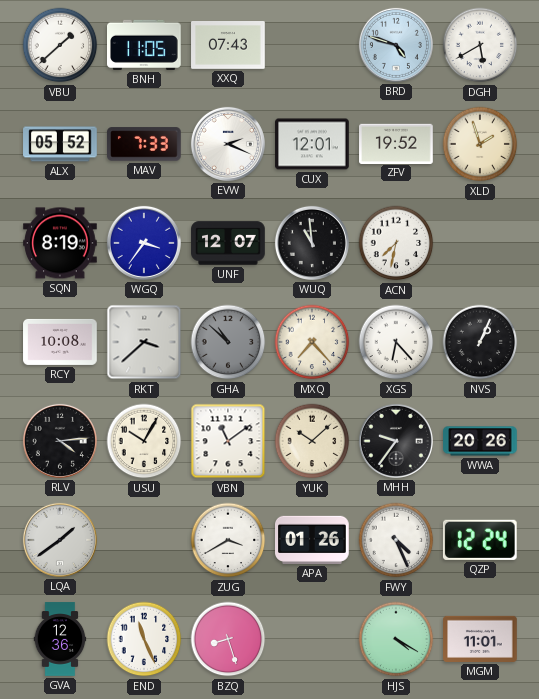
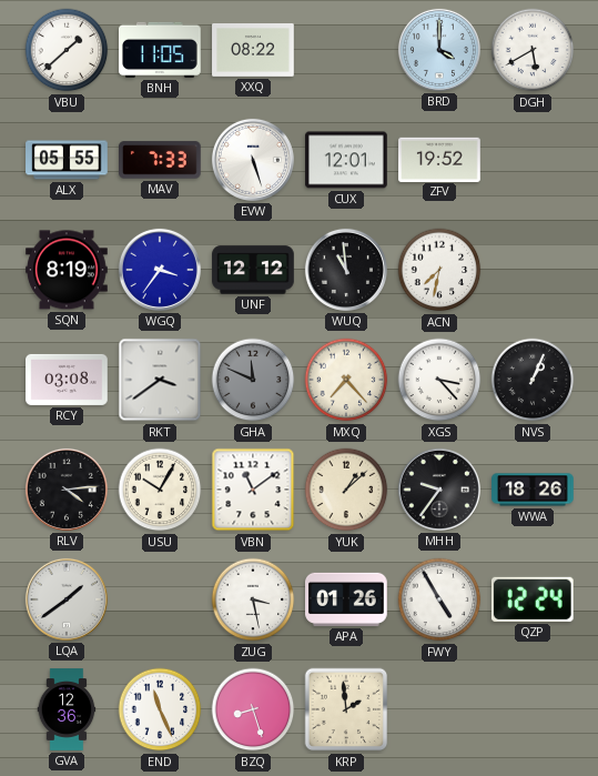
XXQ: 07:43 -> 08:22 (253, 51)
BRD: 4:48 -> 4:00 (439, 50)
ALX: 05:52 -> 05:55 (67, 160)
EVW: 2:19 -> 5:27 (253, 160)
XLD: 1:57 -> none (480, 144)
UNF: 12:07 -> 12:12 (253, 270)
RCY: 10:08 -> 03:08 (67, 380)
RKT: 3:38 -> 3:39 (160, 380)
GHA: 10:52 -> 11:49 (253, 380)
XGS: 6:23 -> 3:23 (439, 380)
YUK: 10:08 -> 1:08 (346, 490)
WWA: 20:26 -> 18:26 (533, 490)
ZUG: 3:40 -> 3:28 (253, 599)
FWY: 4:26 -> 4:55 (439, 599)
KRP: none -> 1:59 (346, 709)
HJS: 4:20 -> none (396, 639)
MGM: 11:01 -> none (480, 639)
